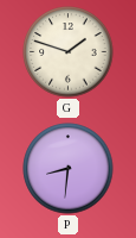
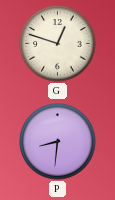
G: 1:48 -> 12:48 (58, 44)
